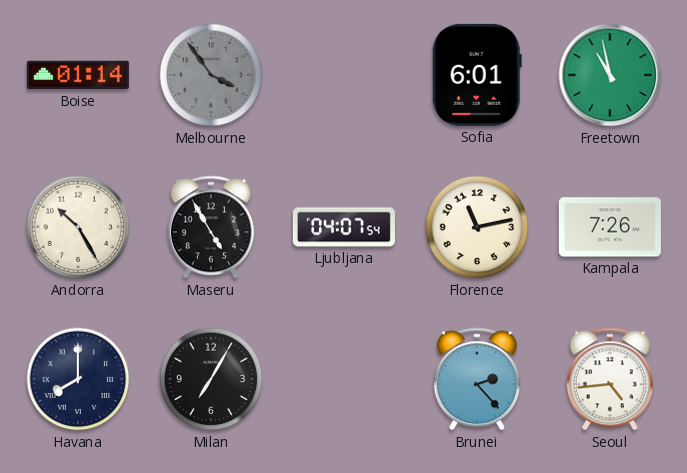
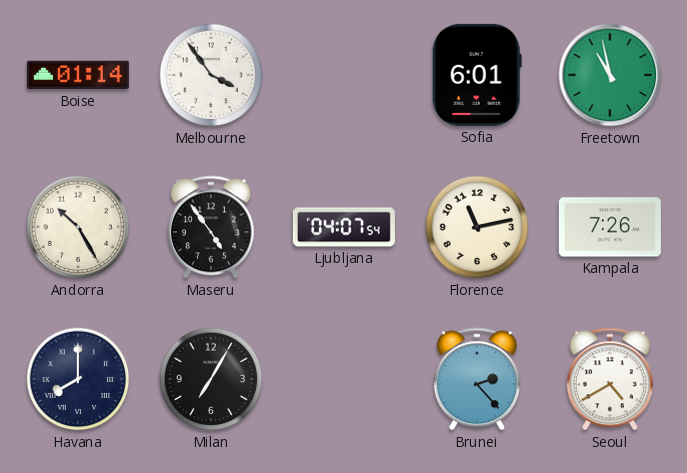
Melbourne dial: grey -> white (211, 75)
Maseru: 4:55 -> 4:54 (211, 227)
Seoul: 4:44 -> 4:40 (610, 379)
